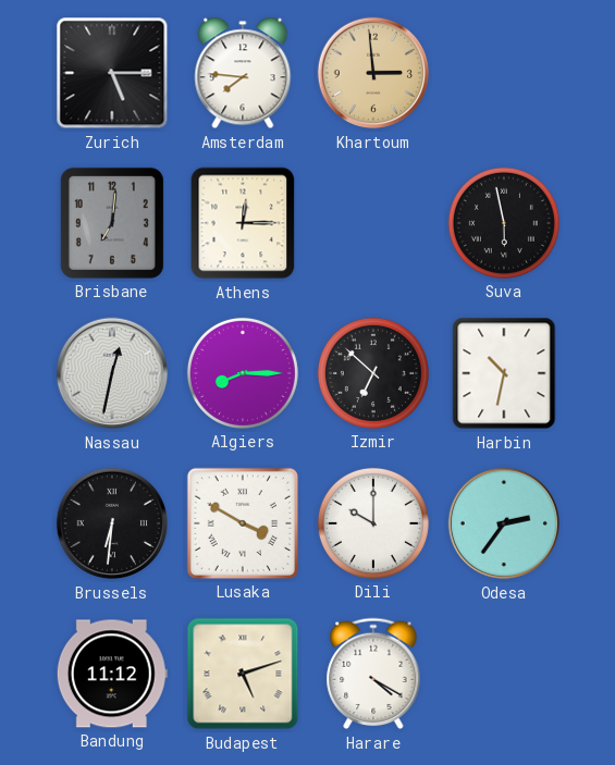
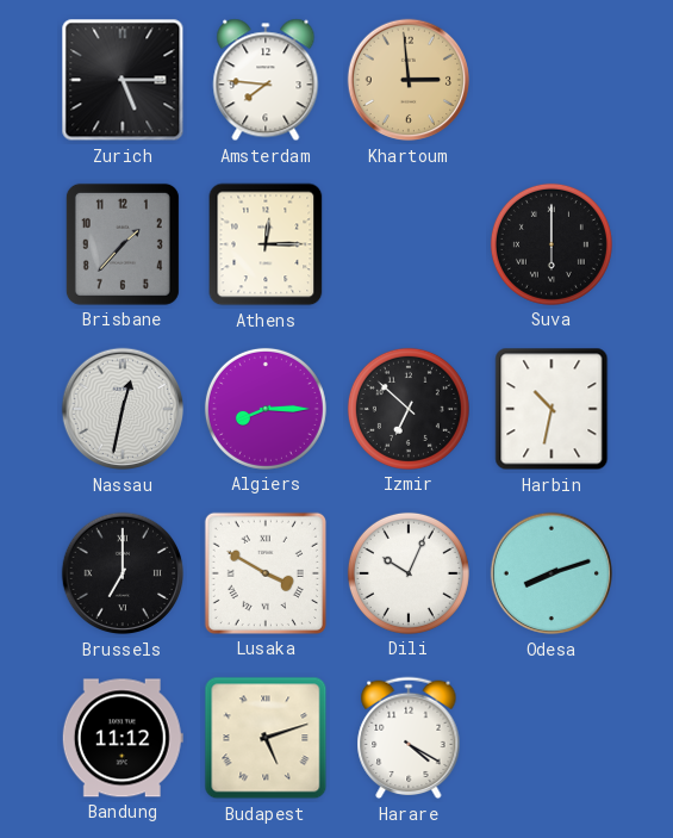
Brisbane: 7:01 -> 1:37 (123, 244)
Suva: 5:58 -> 6:00 (552, 244)
Brussels: 6:31 -> 7:00 (123, 573)
Dili: 10:00 -> 10:04 (409, 573)
Odesa: 2:36 -> 8:12 (552, 573)
